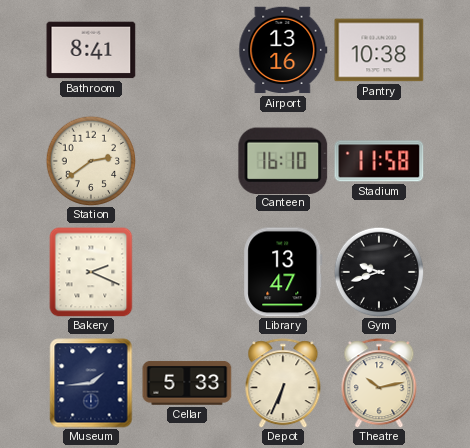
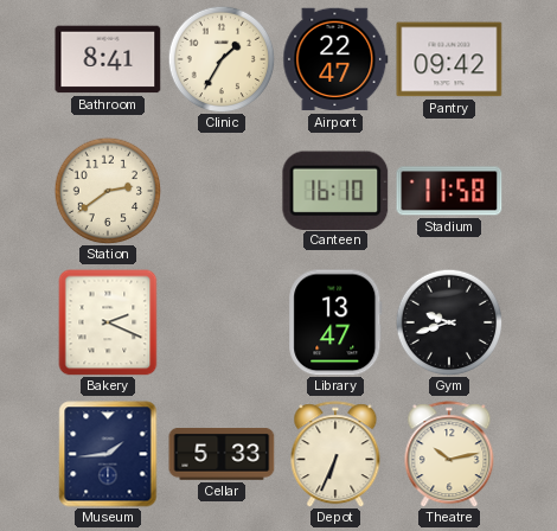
Clinic: none -> 1:35 (222, 59)
Airport: 13:16 -> 22:47 (335, 59)
Pantry: 10:38 -> 09:42 (449, 59)
